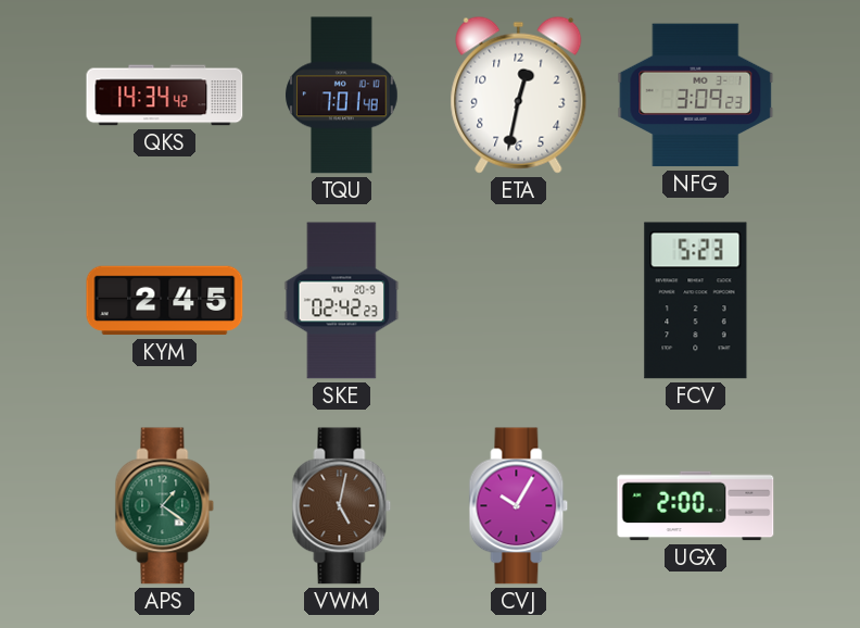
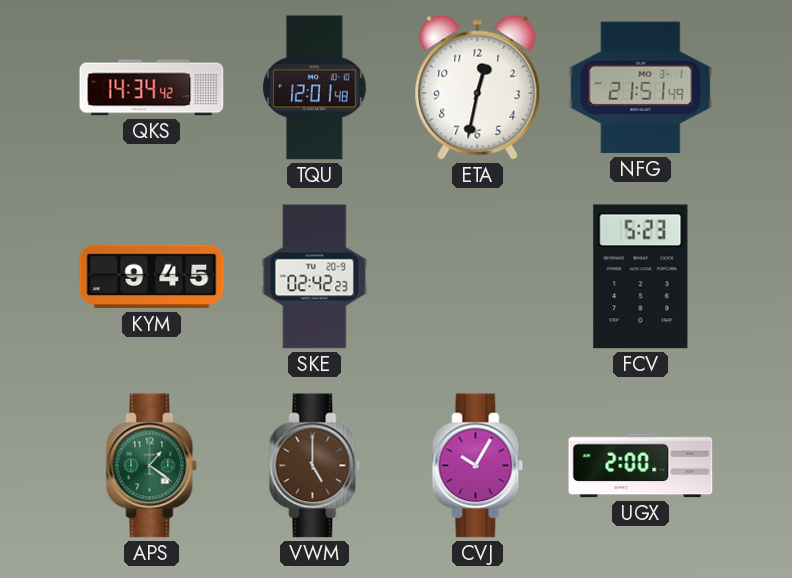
TQU: 7:01 -> 12:01 (315, 88)
NFG: 3:09 -> 21:51 (641, 88)
KYM: 2:45 -> 9:45 (152, 277)
VWM: 5:02 -> 5:00 (315, 466)
